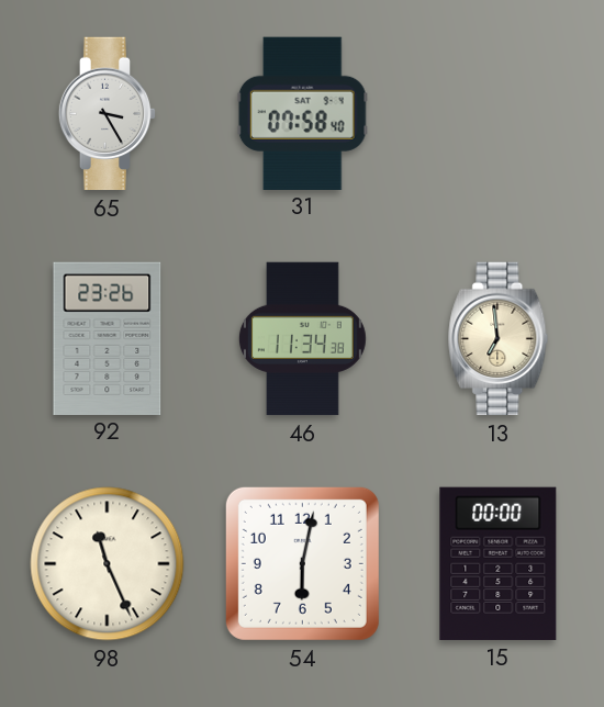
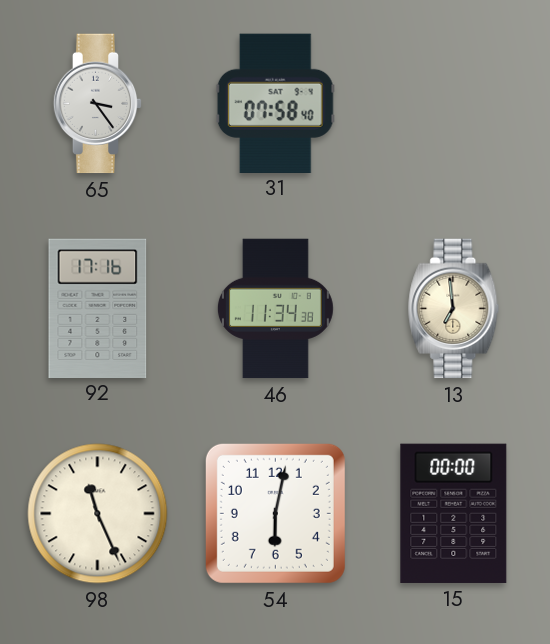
65: 3:25 -> 3:24 (98, 104)
92: 23:26 -> 17:16 (98, 308)
